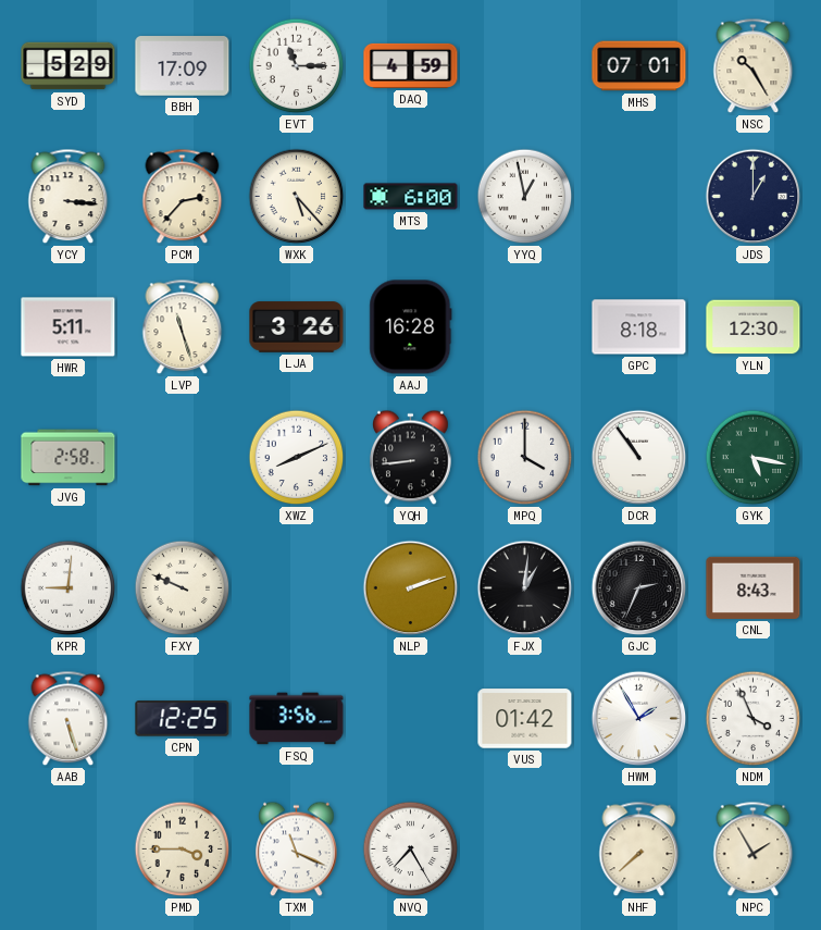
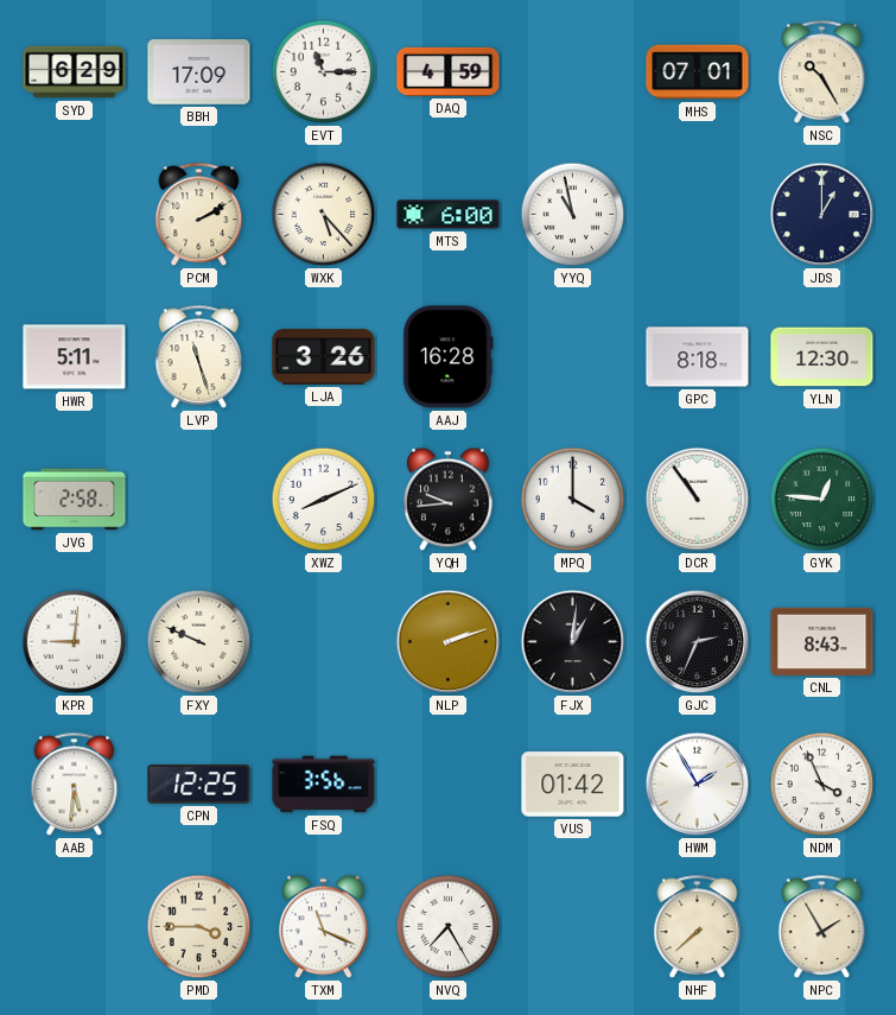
SYD: 5:29 -> 6:29 (75, 72)
YCY: 3:16 -> none (69, 197)
PCM: 2:37 -> 2:10 (199, 215)
YYQ: 12:58 -> 10:58 (573, 215)
YQH: 8:44 -> 9:44 (449, 500)
GYK: 5:17 -> 12:46 (822, 500)
AAB: 5:27 -> 5:31 (75, 785)
